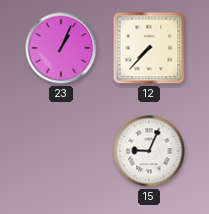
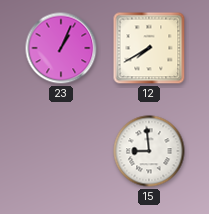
12: 7:37 -> 7:40 (149, 48)
15: 9:04 -> 8:59 (149, 151)
